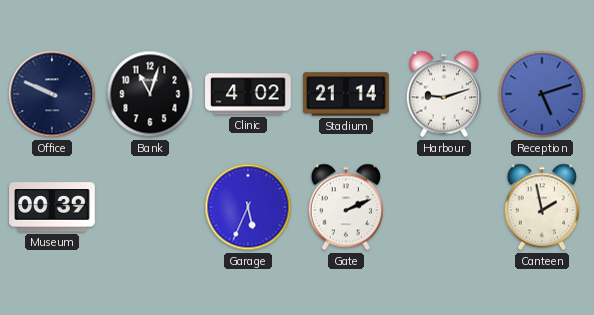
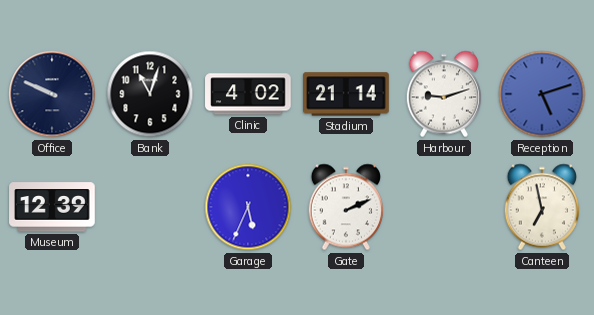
Museum: 00:39 -> 12:39 (52, 207)
Canteen: 1:58 -> 6:58 (541, 207)
